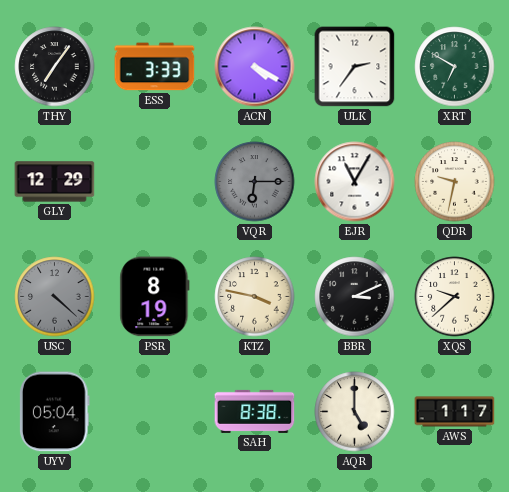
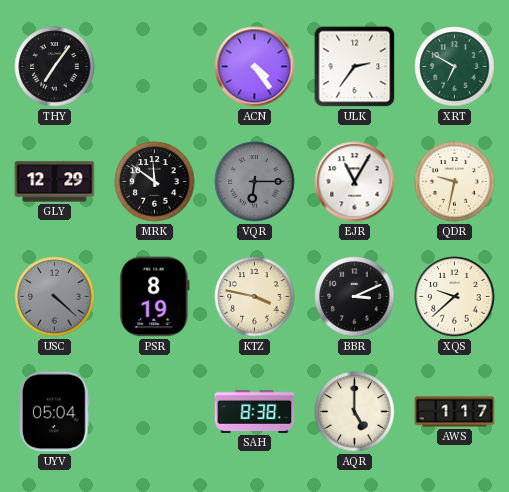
ESS: 3:33 -> none (155, 67)
ACN: 4:20 -> 4:24 (255, 67)
MRK: none -> 11:51 (155, 182)
